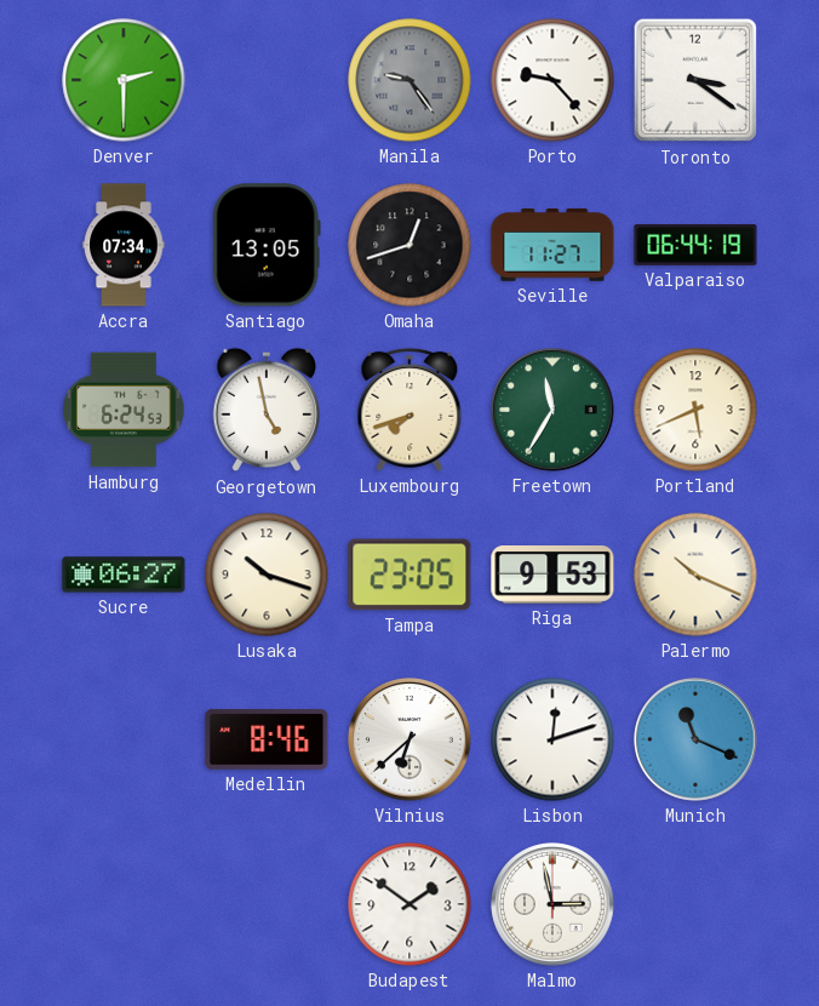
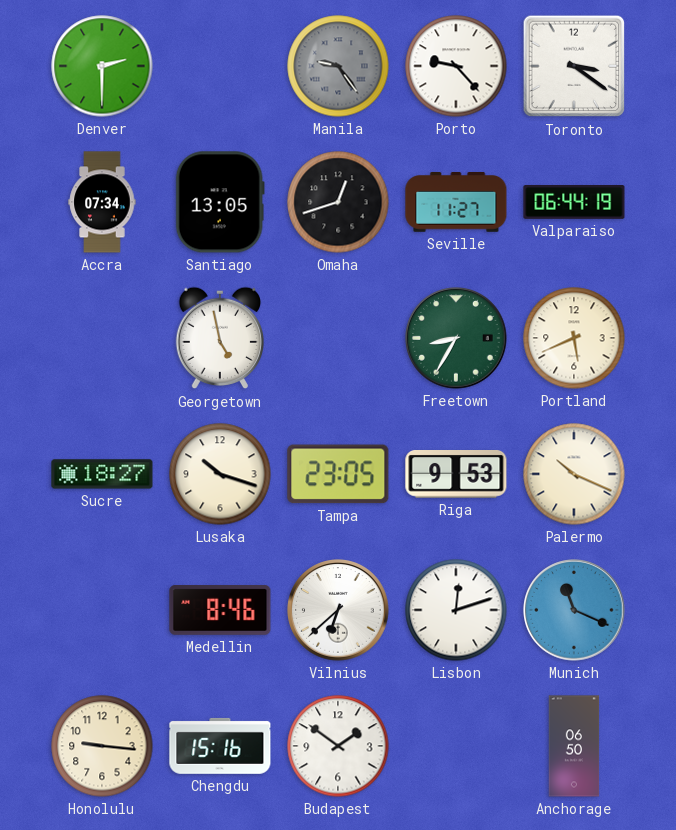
Hamburg: 6:24 -> none (124, 410)
Luxembourg: 7:42 -> none (409, 410)
Freetown: 11:35 -> 8:35 (456, 338)
Sucre: 06:27 -> 18:27 (102, 474)
Honolulu: none -> 9:16 (102, 746)
Chengdu: none -> 15:16 (220, 746)
Malmo: 2:58 -> none (552, 904)
Anchorage: none -> 06:50 (574, 746)
